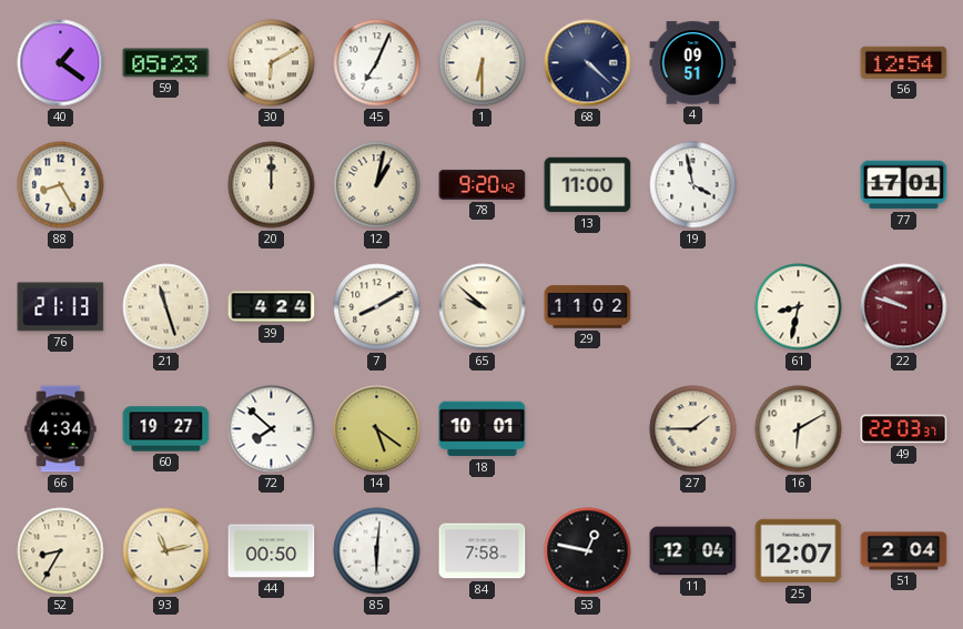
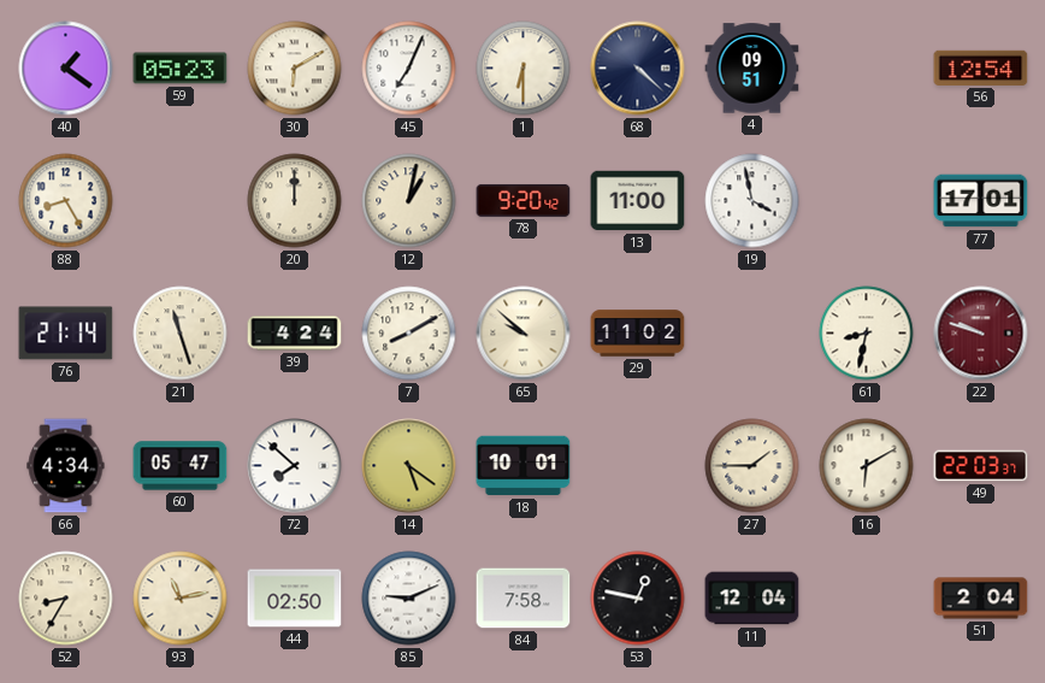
76: 21:13 -> 21:14 (66, 334)
60: 19:27 -> 05:47 (181, 466)
44: 00:50 -> 02:50 (295, 599)
85: 6:01 -> 9:11 (409, 599)
25: 12:07 -> none (799, 551)
